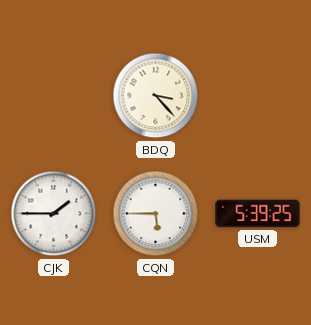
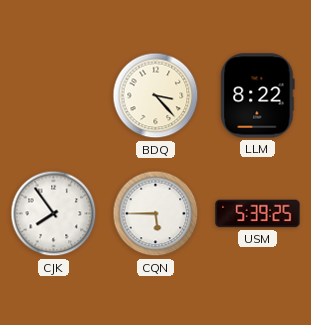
LLM: none -> 8:22 (258, 96)
CJK: 1:45 -> 7:54 (54, 214)
